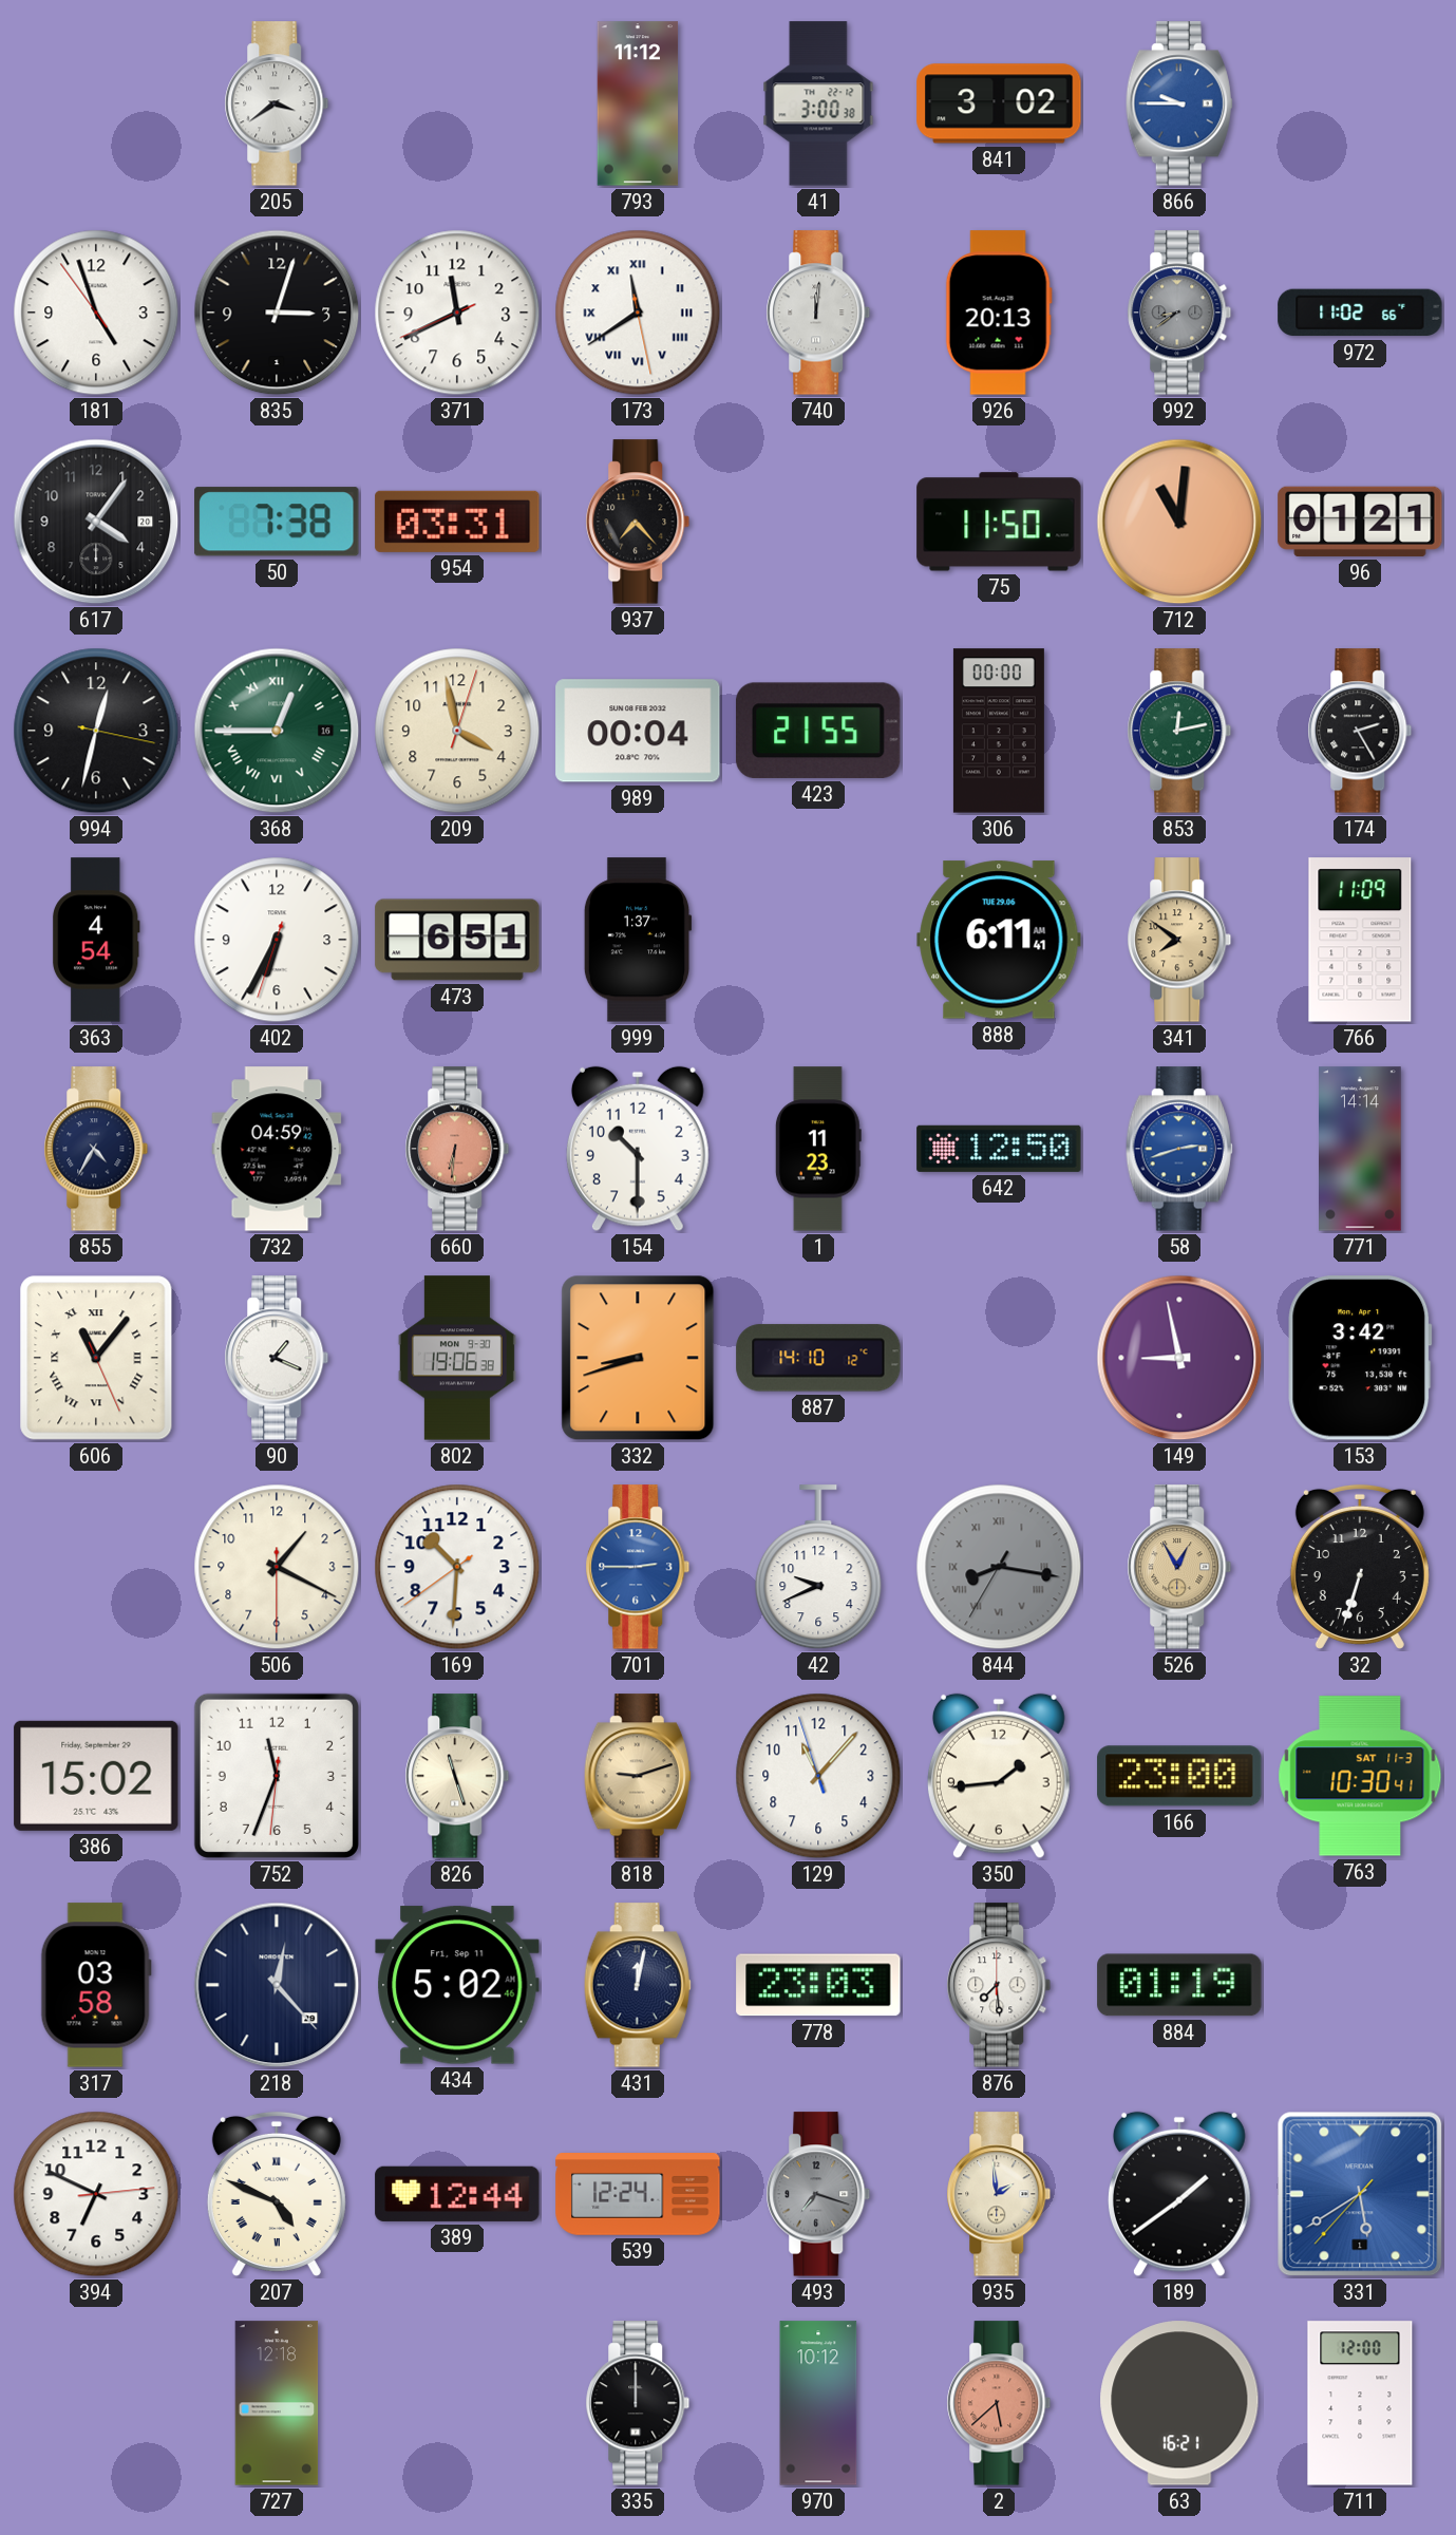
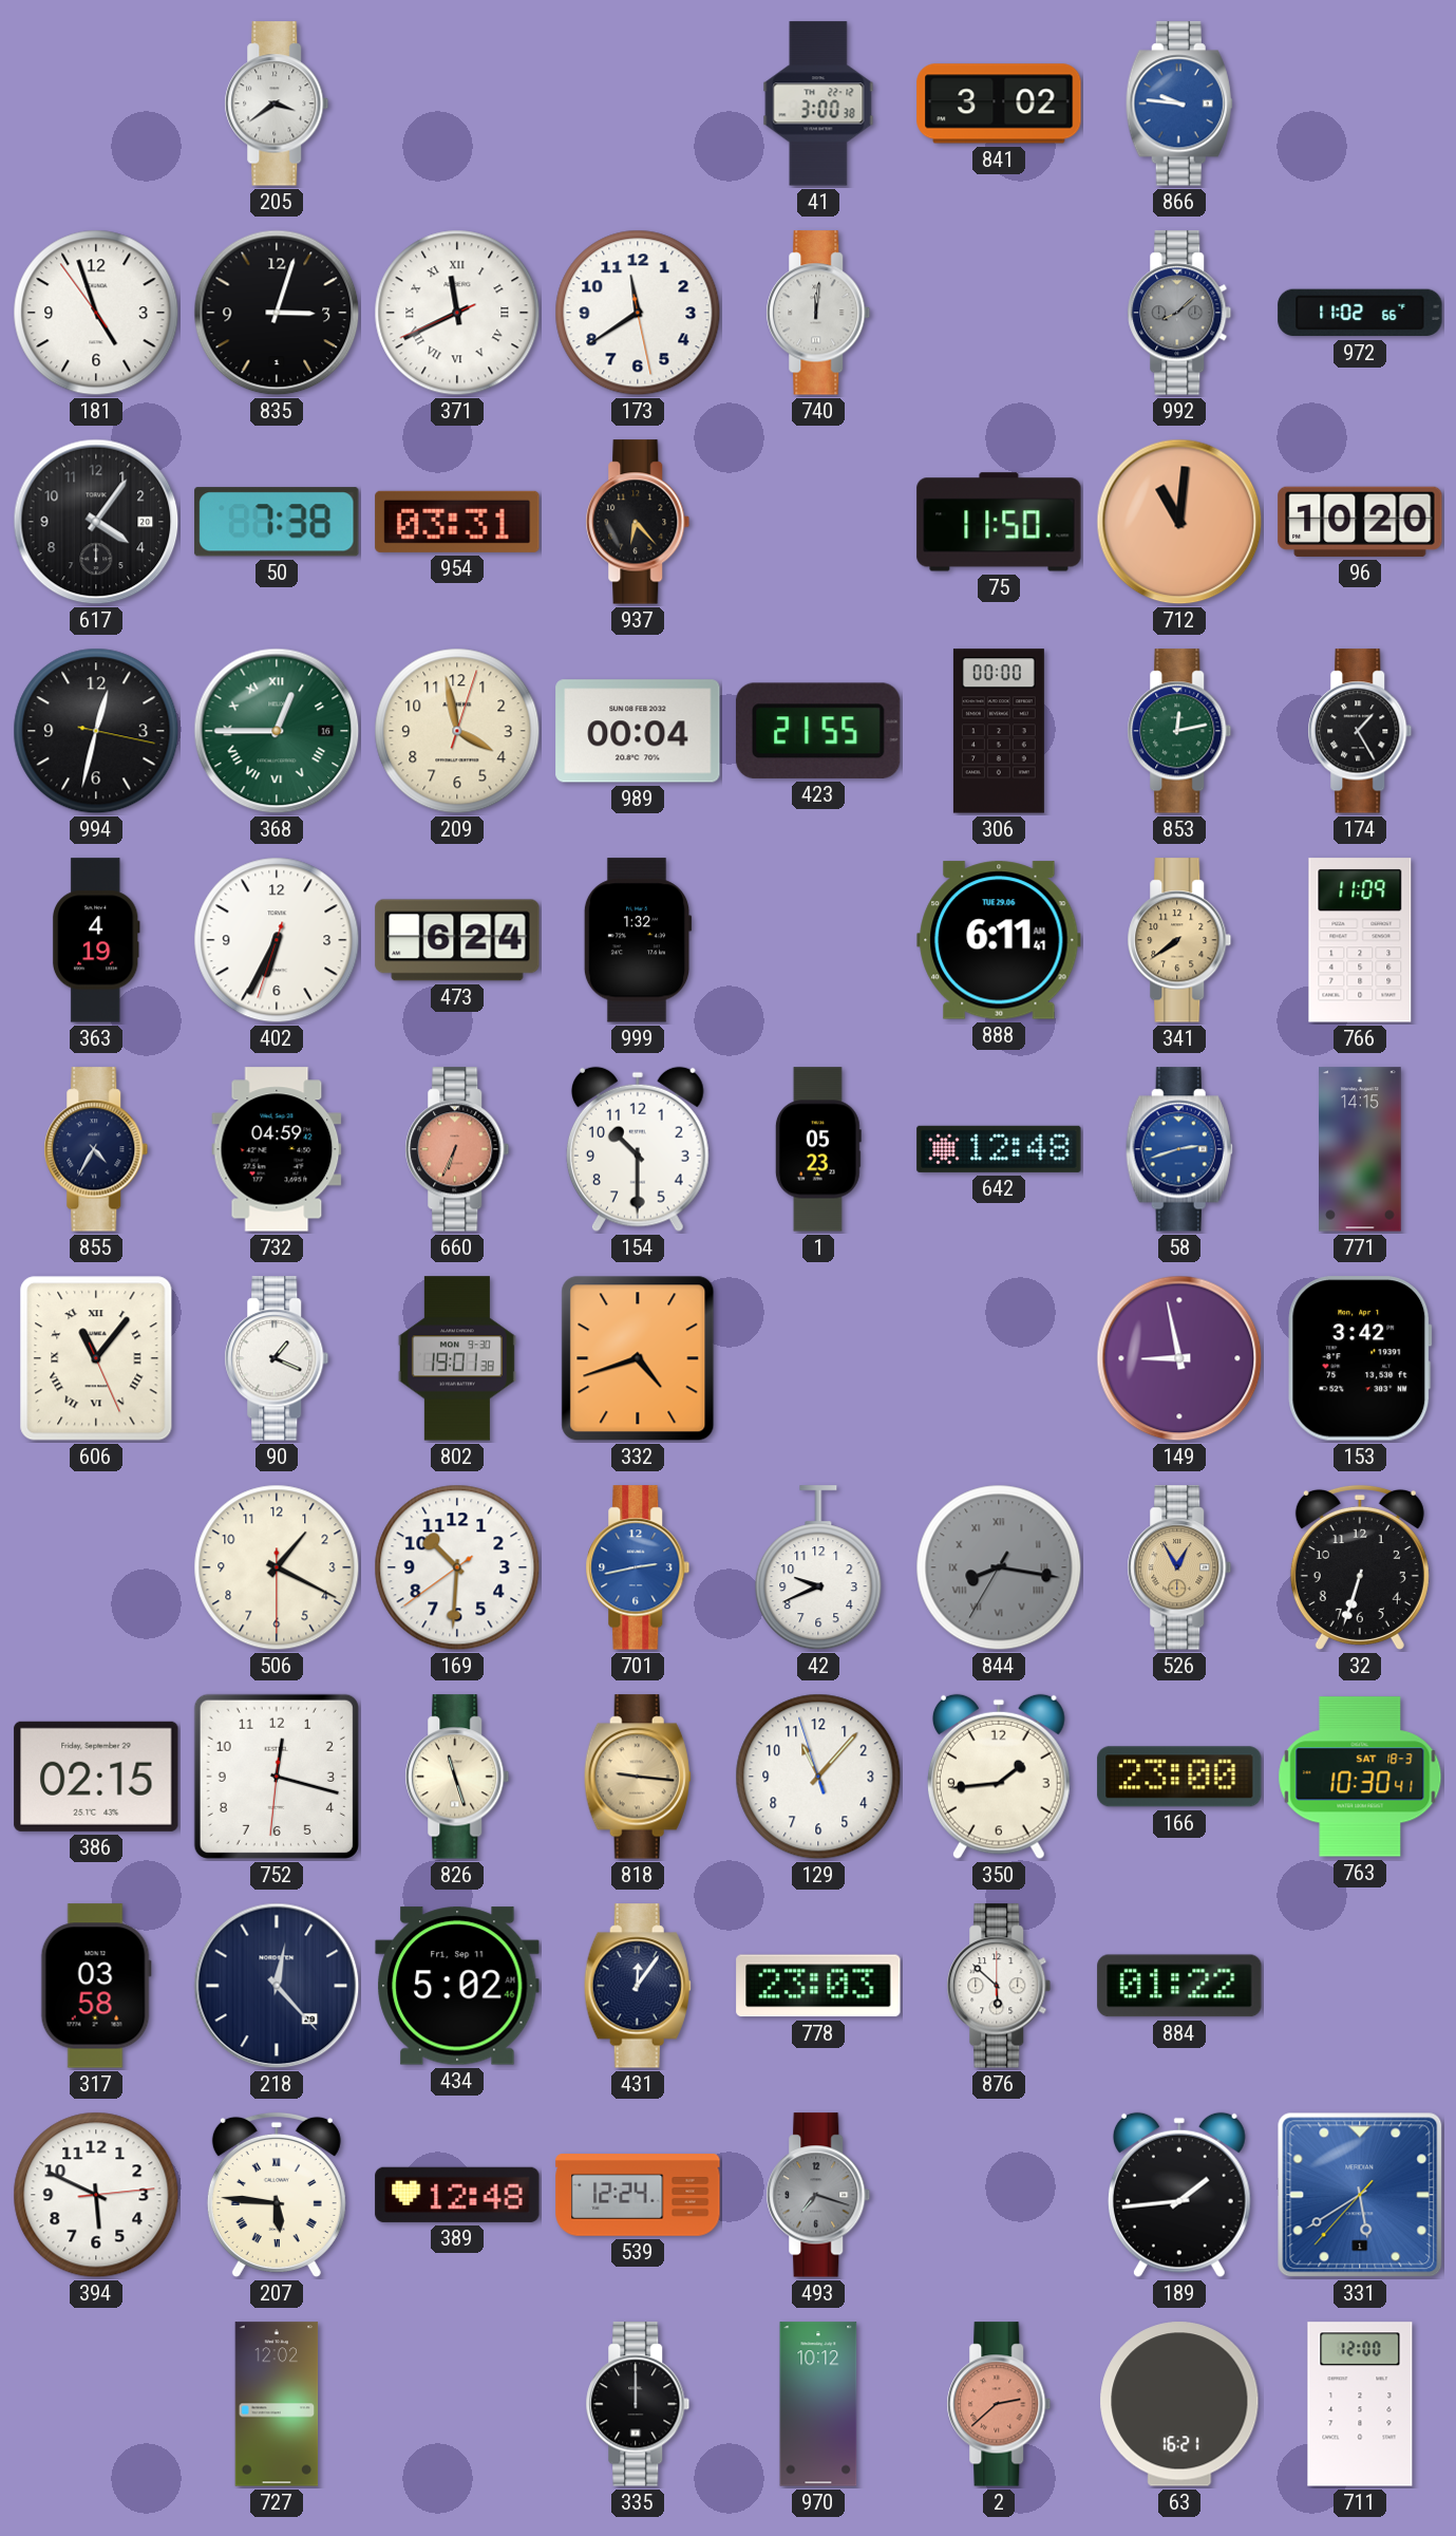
793: 11:12 -> none (638, 103)
866: 9:45 -> 9:46 (1179, 104)
371 numerals: Arabic -> Roman (457, 313)
173 numerals: Roman -> Arabic (638, 313)
926: 20:13 -> none (999, 313)
992: 8:39 -> 8:08 (1179, 313)
937: 7:23 -> 6:23 (638, 522)
96: 01:21 -> 10:20 (1360, 522)
174: 2:25 -> 1:25 (1360, 731)
363: 4:54 -> 4:19 (96, 940)
473: 6:51 -> 6:24 (457, 940)
999: 1:37 -> 1:32 (638, 940)
341: 7:51 -> 7:39 (1179, 940)
660: 6:31 -> 6:34 (457, 1149)
1: 11:23 -> 05:23 (818, 1149)
642: 12:50 -> 12:48 (999, 1149)
771: 14:14 -> 14:15 (1361, 1149)
802: 19:06 -> 19:01 (457, 1358)
332: 8:42 -> 4:42 (638, 1358)
887: 14:10 -> none (818, 1358)
701: 2:45 -> 2:43 (638, 1567)
386: 15:02 -> 02:15 (96, 1777)
752: 11:33 -> 12:17 (277, 1777)
818: 9:12 -> 9:16 (638, 1777)
763 date: SAT 11-3 -> SAT 18-3 (1360, 1777)
431: 12:02 -> 12:06 (638, 1986)
876: 7:29 -> 5:52 (999, 1986)
884: 01:19 -> 01:22 (1179, 1986)
394: 6:49 -> 5:49 (96, 2195)
207: 4:49 -> 5:46 (277, 2195)
389: 12:44 -> 12:48 (457, 2195)
935: 1:59 -> none (999, 2194)
189: 1:39 -> 1:44 (1179, 2195)
727: 12:18 -> 12:02 (277, 2404)
2: 5:38 -> 2:38 (999, 2404)
